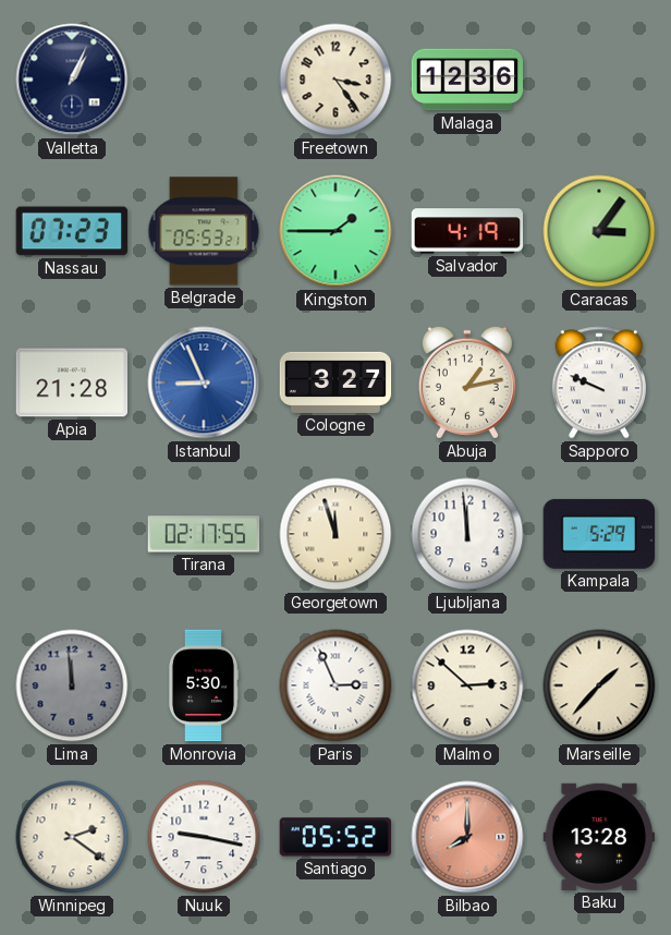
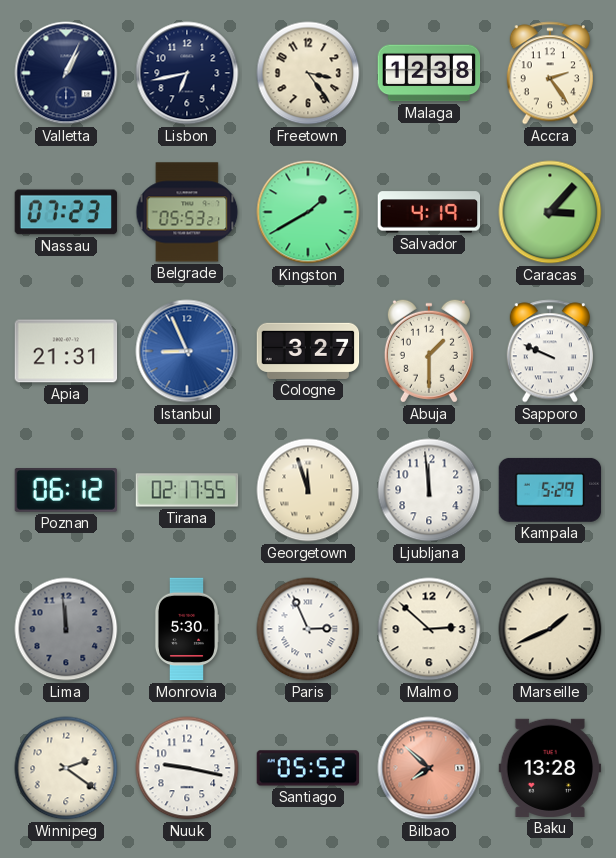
Lisbon: none -> 6:43 (187, 73)
Malaga: 12:36 -> 12:38 (429, 73)
Accra: none -> 2:24 (550, 73)
Kingston: 1:45 -> 1:40 (308, 212)
Caracas: 3:06 -> 3:07 (550, 212)
Apia: 21:28 -> 21:31 (66, 351)
Abuja: 1:13 -> 1:30 (429, 351)
Poznan: none -> 06:12 (66, 491)
Marseille: 1:37 -> 1:41 (550, 629)
Bilbao: 8:00 -> 7:52 (429, 768)
